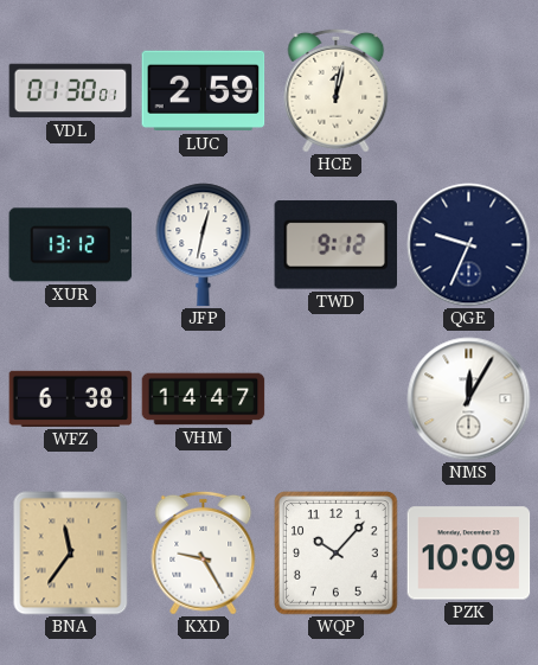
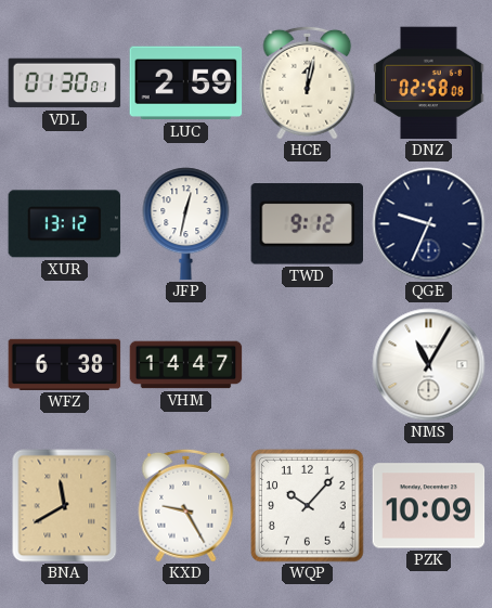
DNZ: none -> 02:58 (429, 83)
NMS: 12:05 -> 11:05 (429, 365)
BNA: 11:36 -> 11:40 (65, 506)
